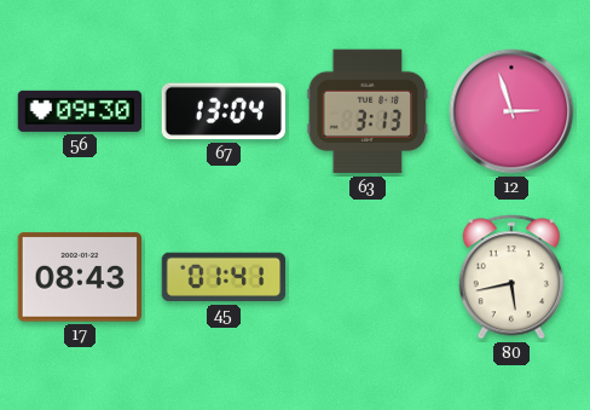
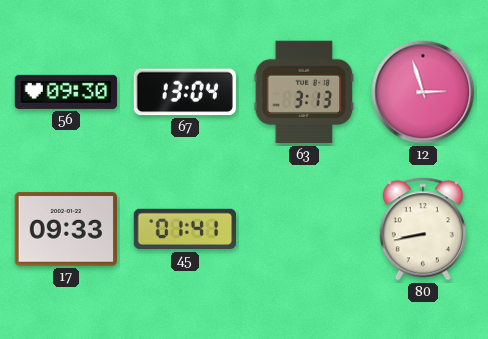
17: 08:43 -> 09:33 (66, 229)
80: 5:43 -> 8:43 (423, 229)
